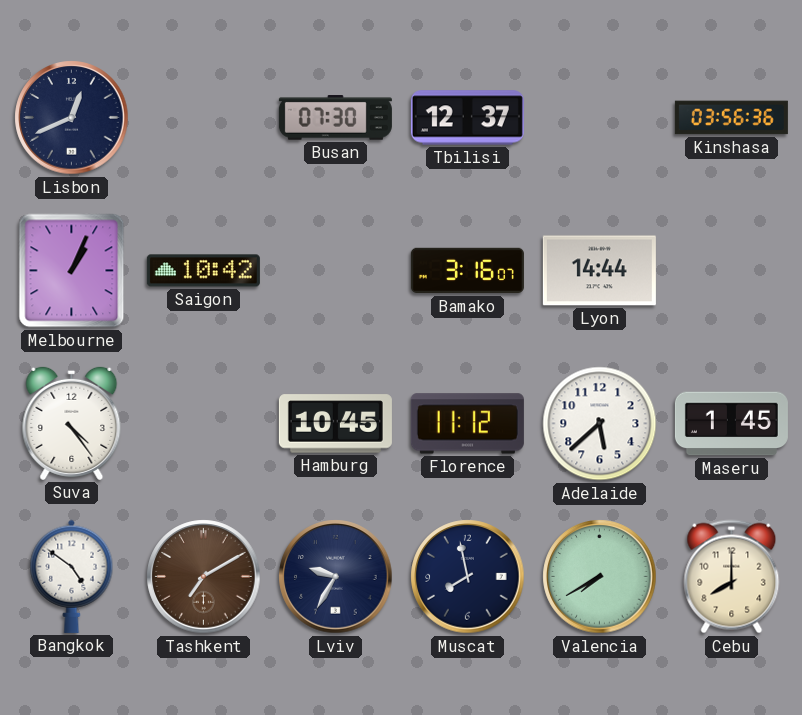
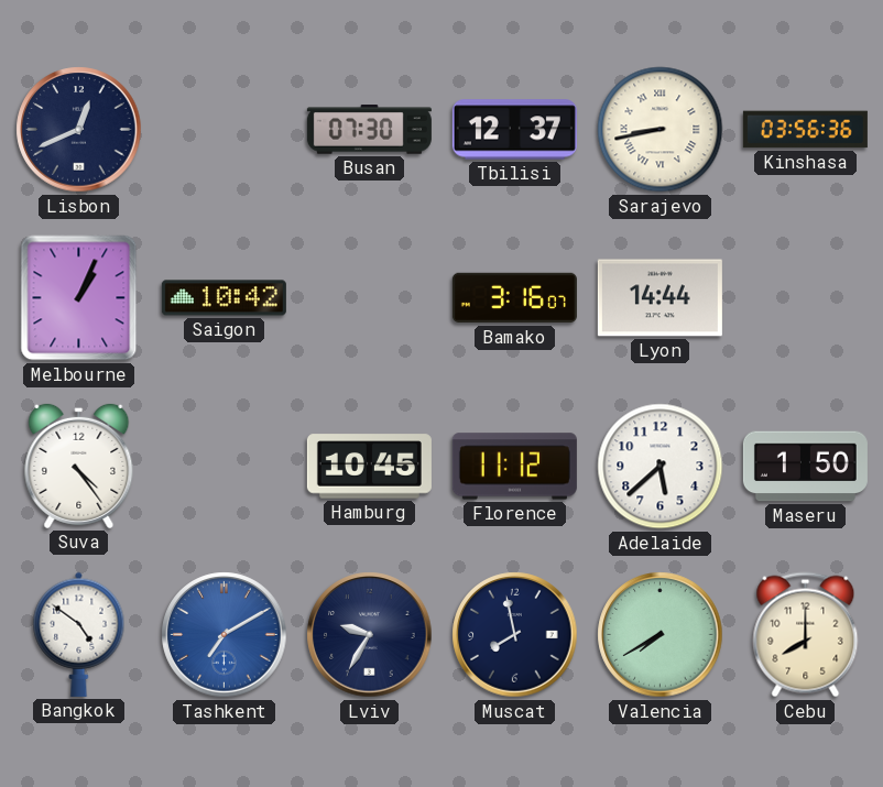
Sarajevo: none -> 8:43 (661, 130)
Maseru: 1:45 -> 1:50 (805, 467)
Tashkent dial: brown -> blue (225, 635)
